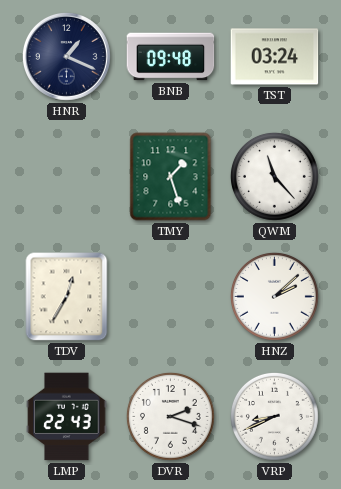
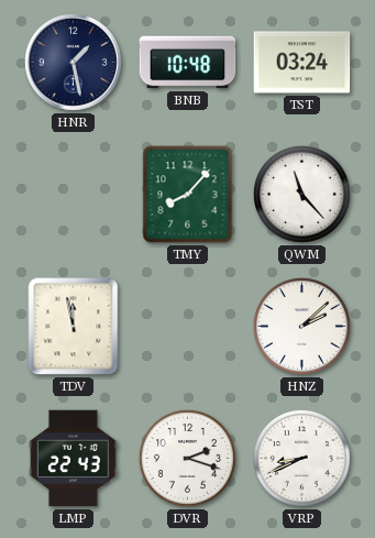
HNR: 1:19 -> 1:28 (74, 63)
BNB: 09:48 -> 10:48 (188, 63)
TMY: 1:27 -> 8:07 (188, 195)
TDV: 12:35 -> 11:58 (74, 327)
